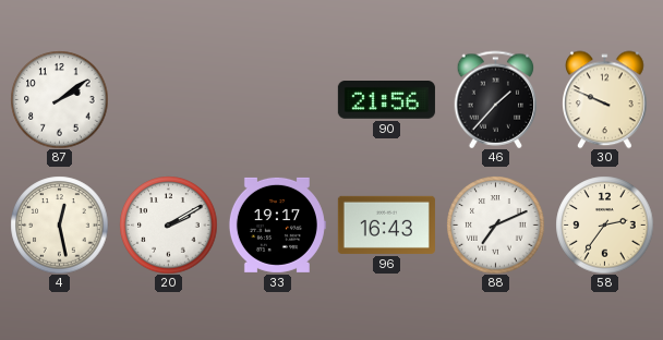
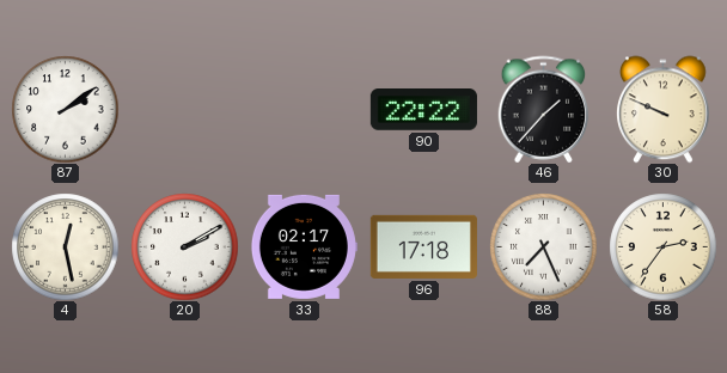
90: 21:56 -> 22:22 (423, 110)
33: 19:17 -> 02:17 (304, 246)
96: 16:43 -> 17:18 (423, 246)
88: 7:11 -> 7:26 (543, 246)
